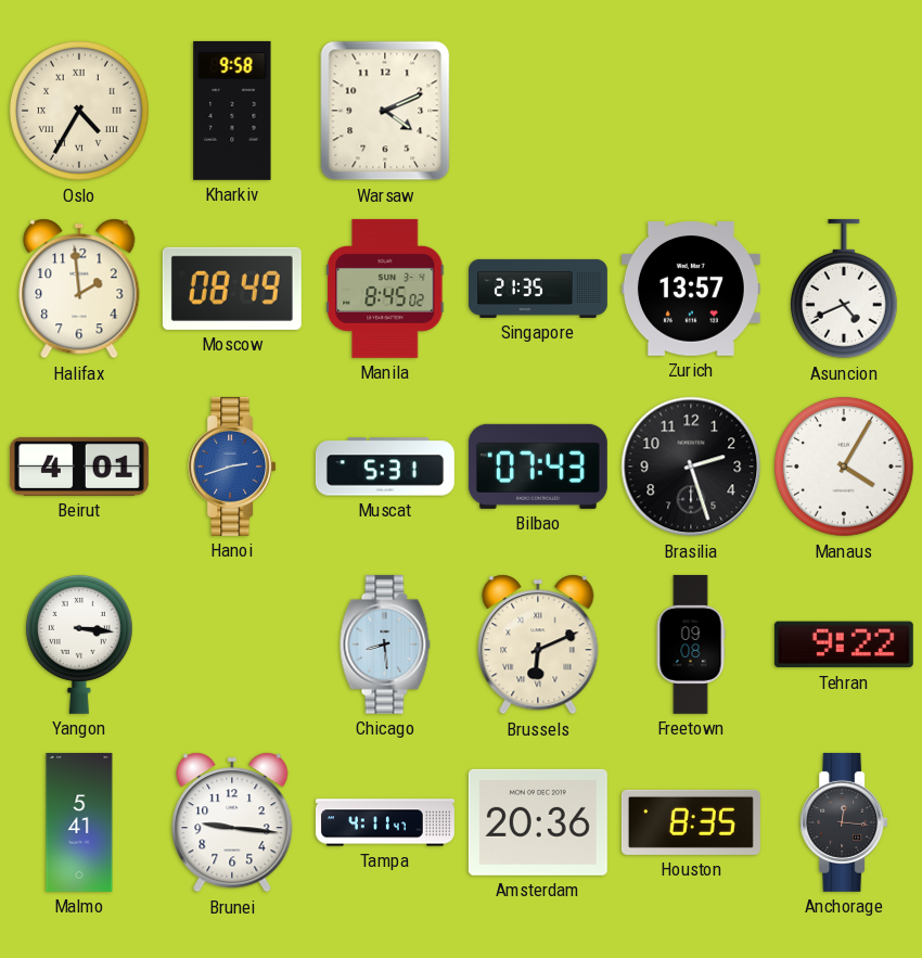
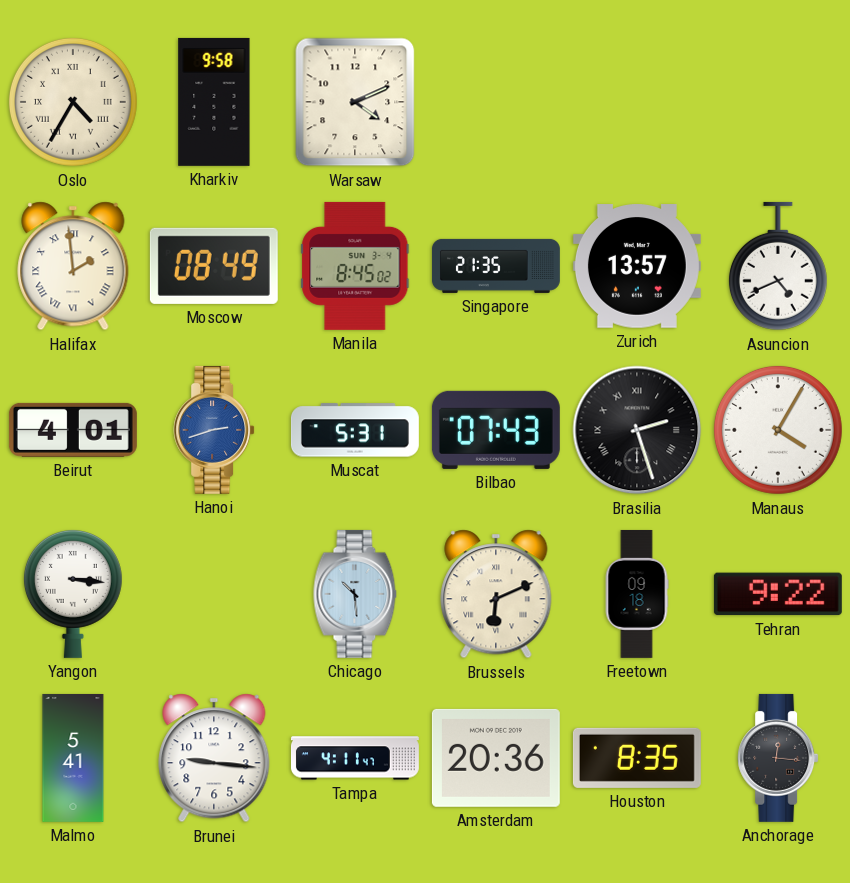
Halifax numerals: Arabic -> Roman (73, 266)
Brasilia numerals: Arabic -> Roman (637, 430)
Chicago: 8:29 -> 10:29 (355, 594)
Freetown: 09:08 -> 09:18 (637, 594)
